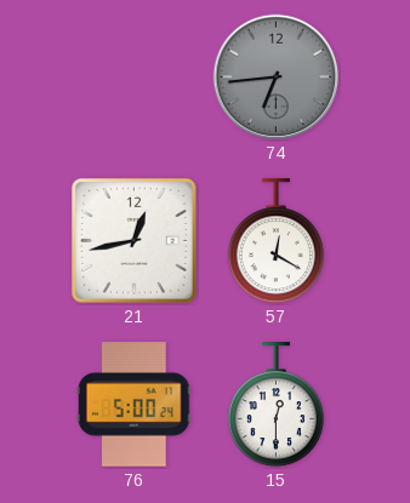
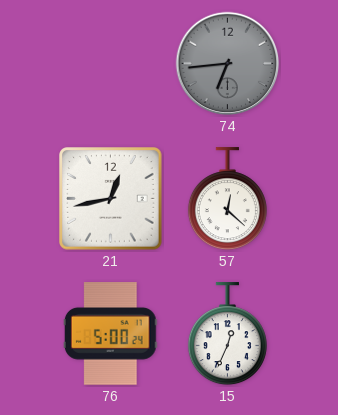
57: 12:20 -> 12:22 (227, 199)
15: 12:30 -> 12:34 (227, 334)
